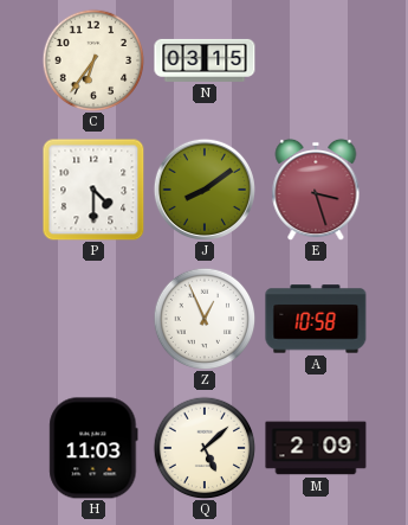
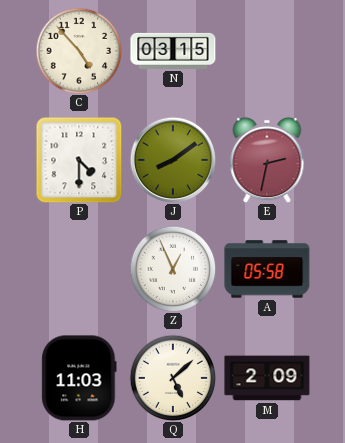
C: 6:36 -> 4:53 (79, 51)
E: 3:27 -> 2:32 (267, 160)
A: 10:58 -> 05:58 (267, 269)
